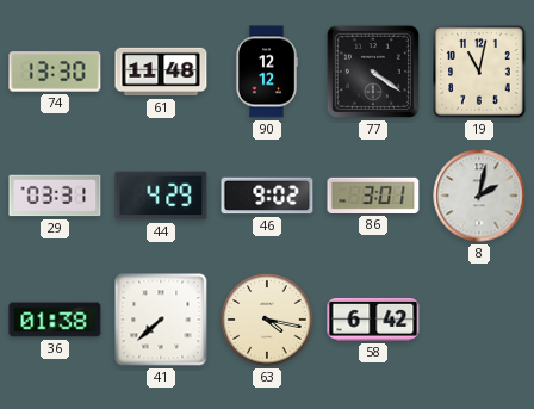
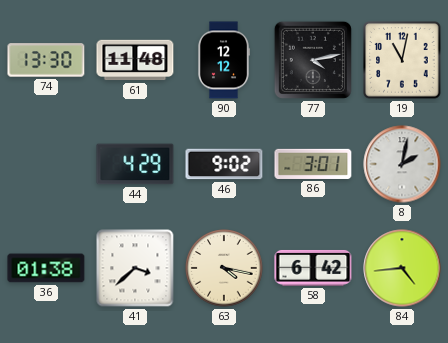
77: 4:21 -> 4:13 (313, 60)
29: 03:31 -> none (55, 196)
41: 7:38 -> 3:38 (135, 268)
84: none -> 4:44 (402, 268)
